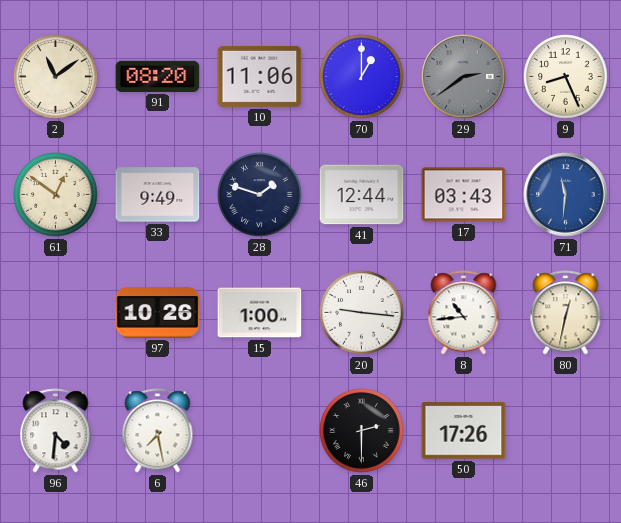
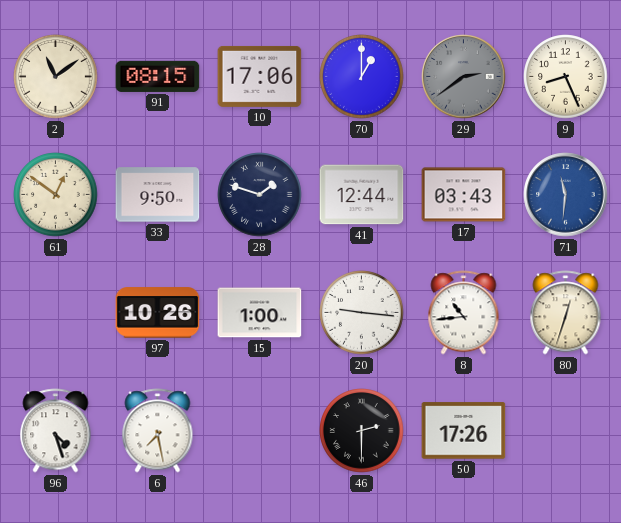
91: 08:20 -> 08:15 (158, 76)
10: 11:06 -> 17:06 (260, 76)
33: 9:49 -> 9:50 (158, 195)
80: 12:32 -> 12:33 (566, 313)
96: 4:31 -> 4:27 (56, 431)
